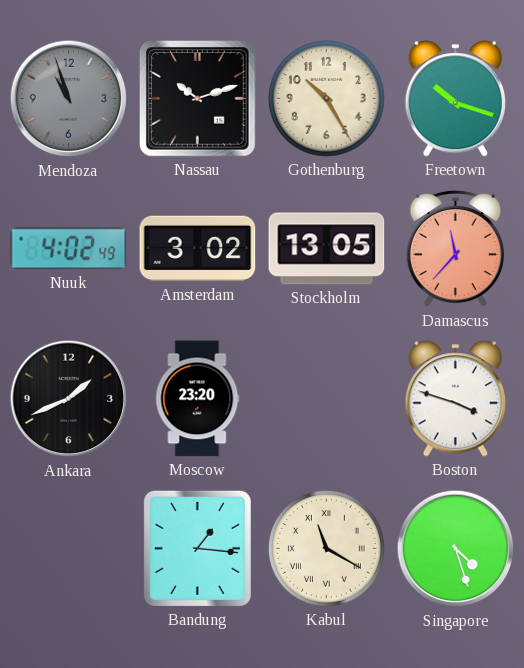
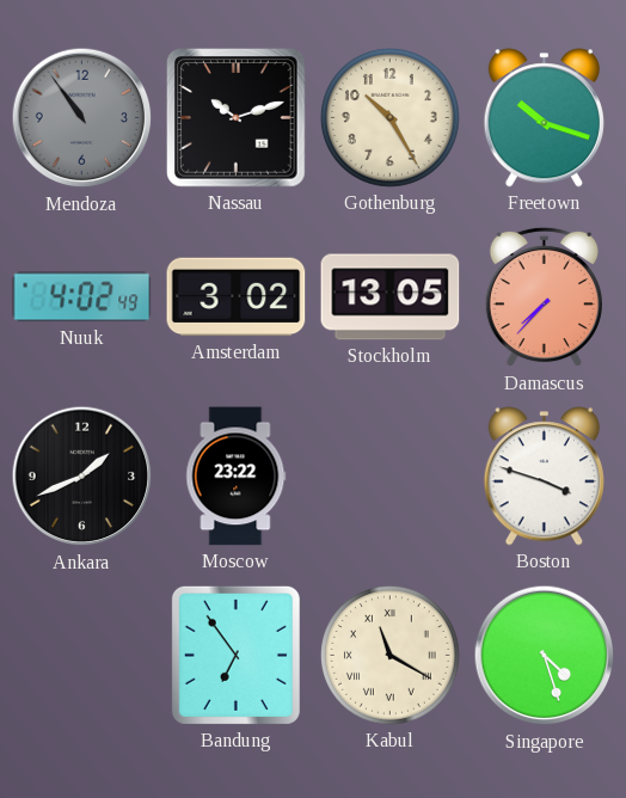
Mendoza: 10:57 -> 10:54 (82, 118)
Damascus: 11:37 -> 7:37 (544, 297)
Moscow: 23:20 -> 23:22 (237, 477)
Bandung: 1:16 -> 6:54 (235, 655)
